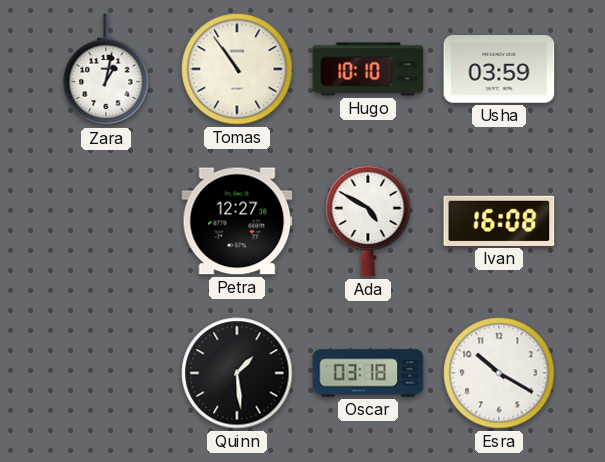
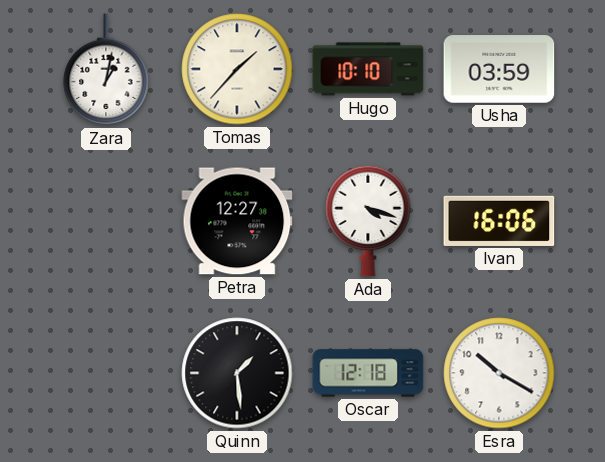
Tomas: 10:54 -> 1:37 (237, 69)
Ada: 4:50 -> 4:18 (368, 221)
Ivan: 16:08 -> 16:06 (499, 221)
Oscar: 03:18 -> 12:18 (368, 373)
